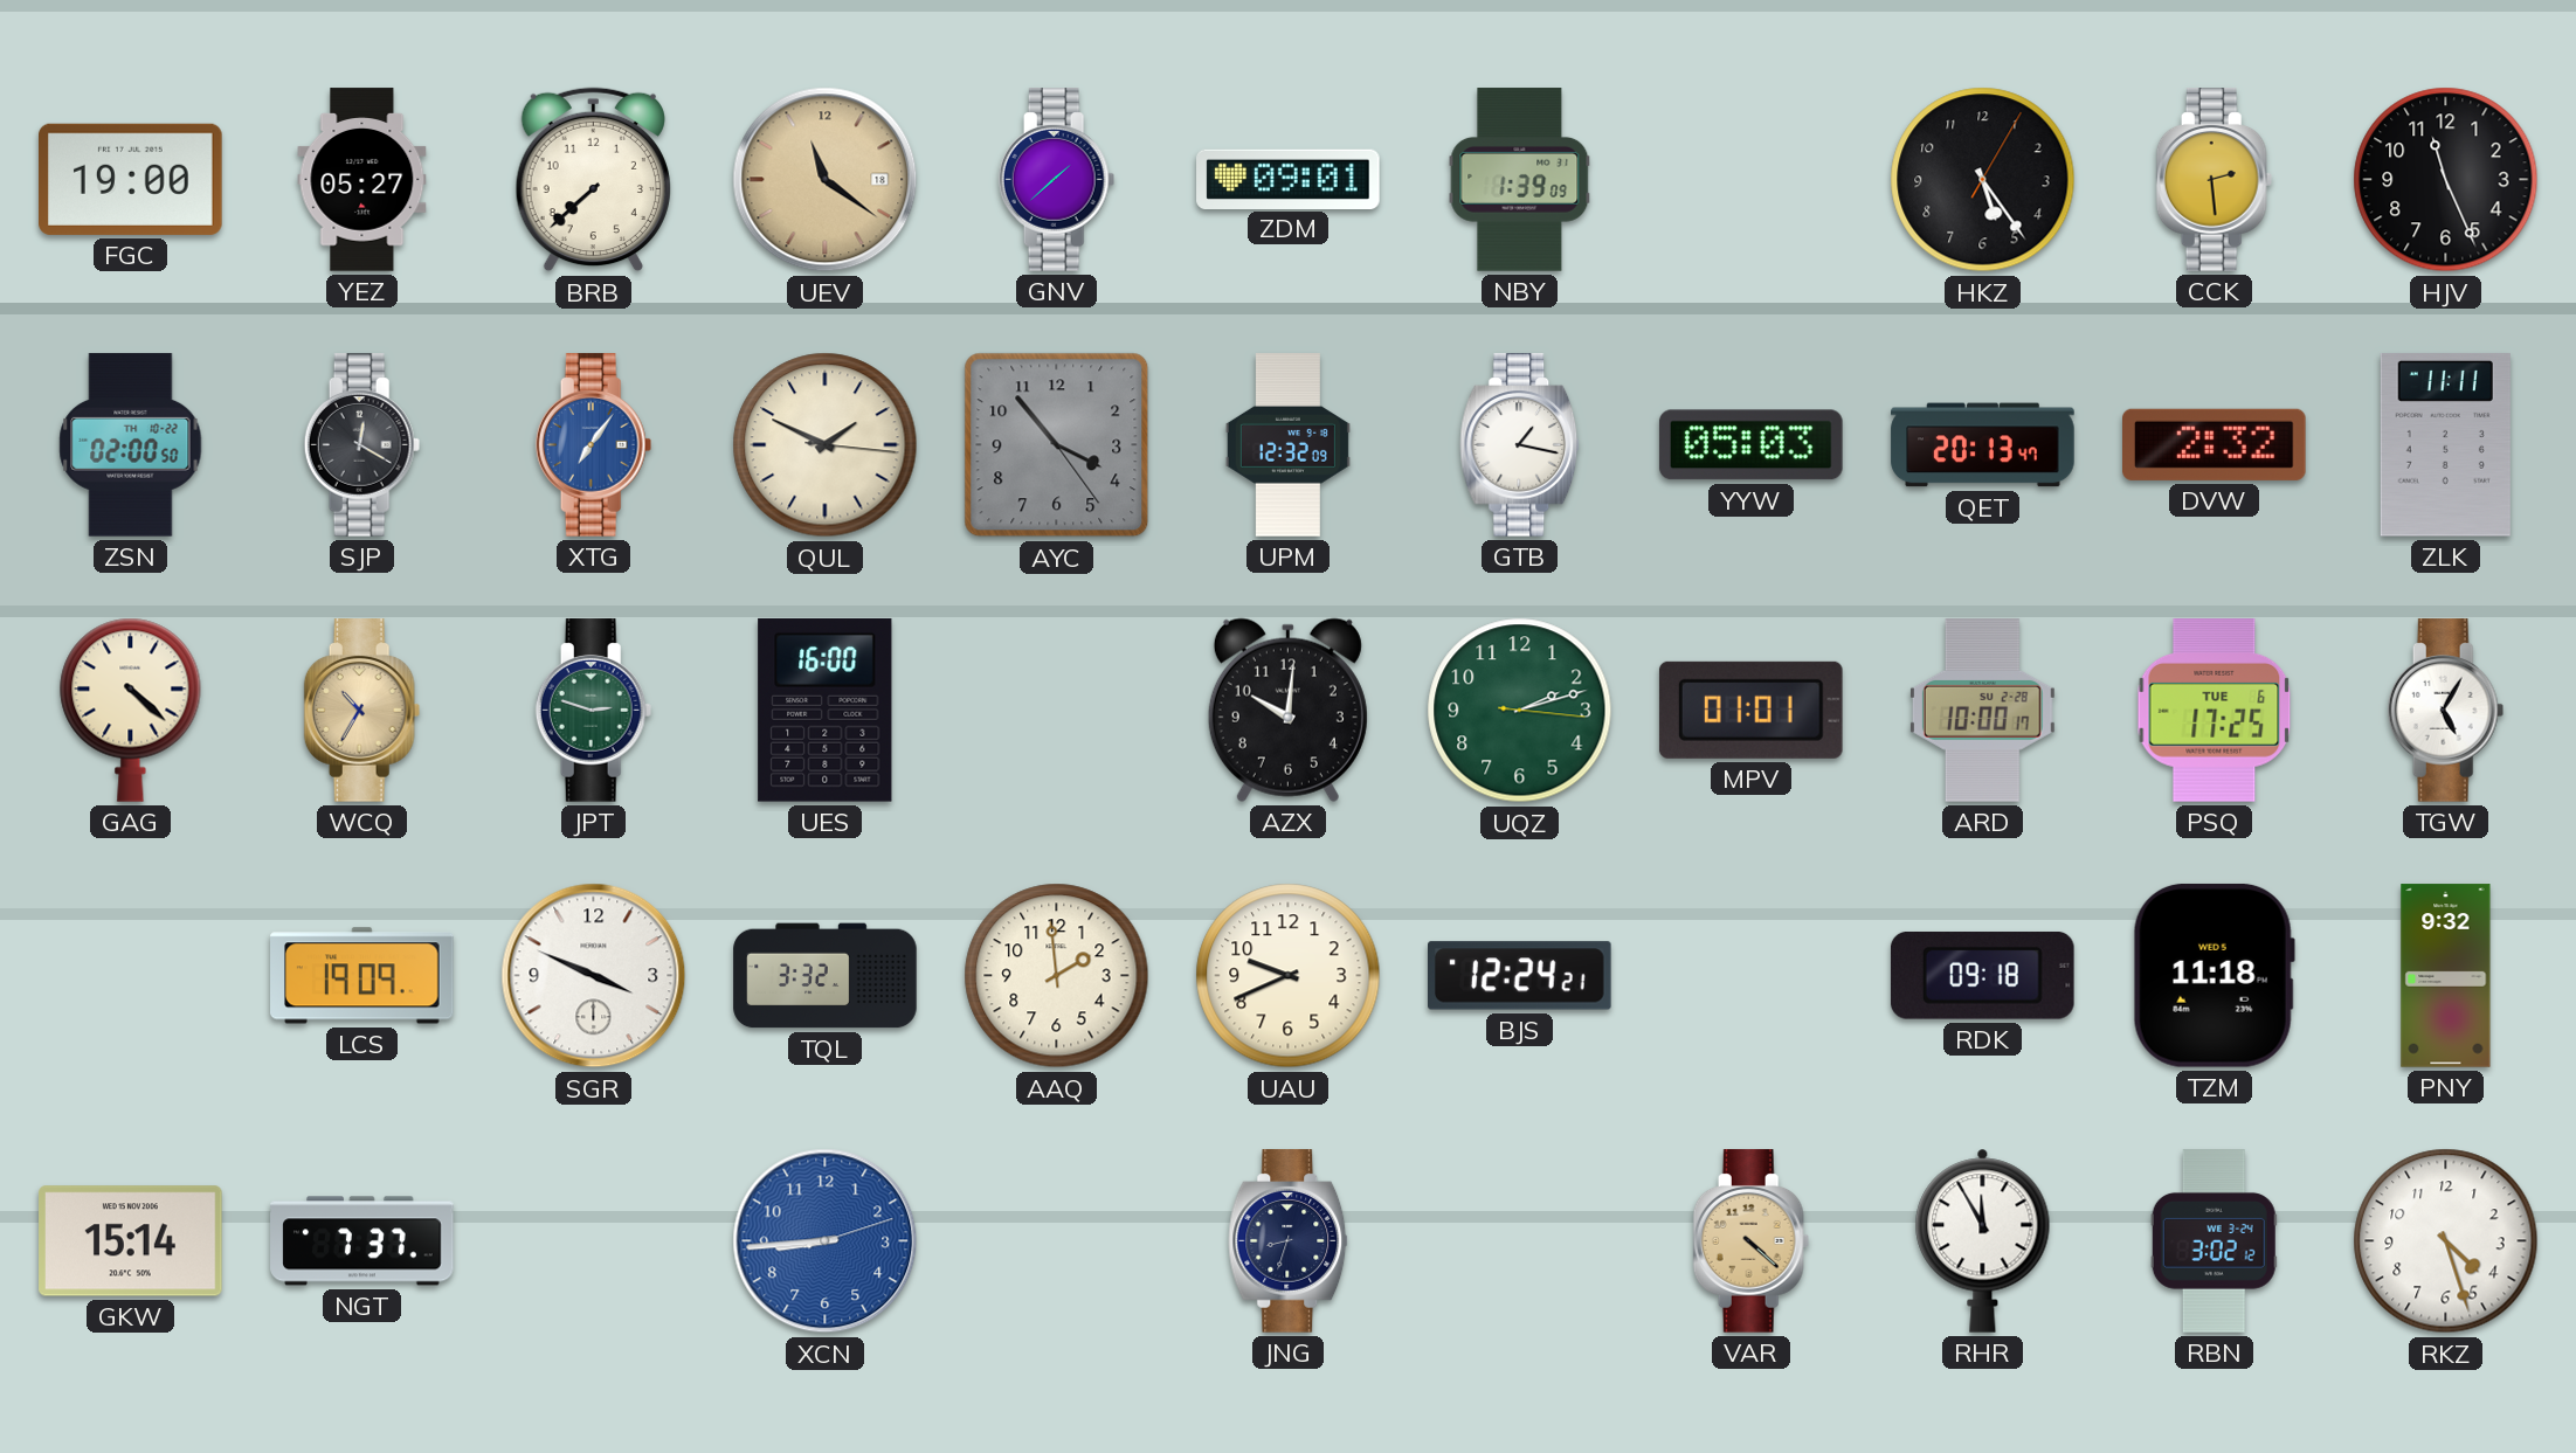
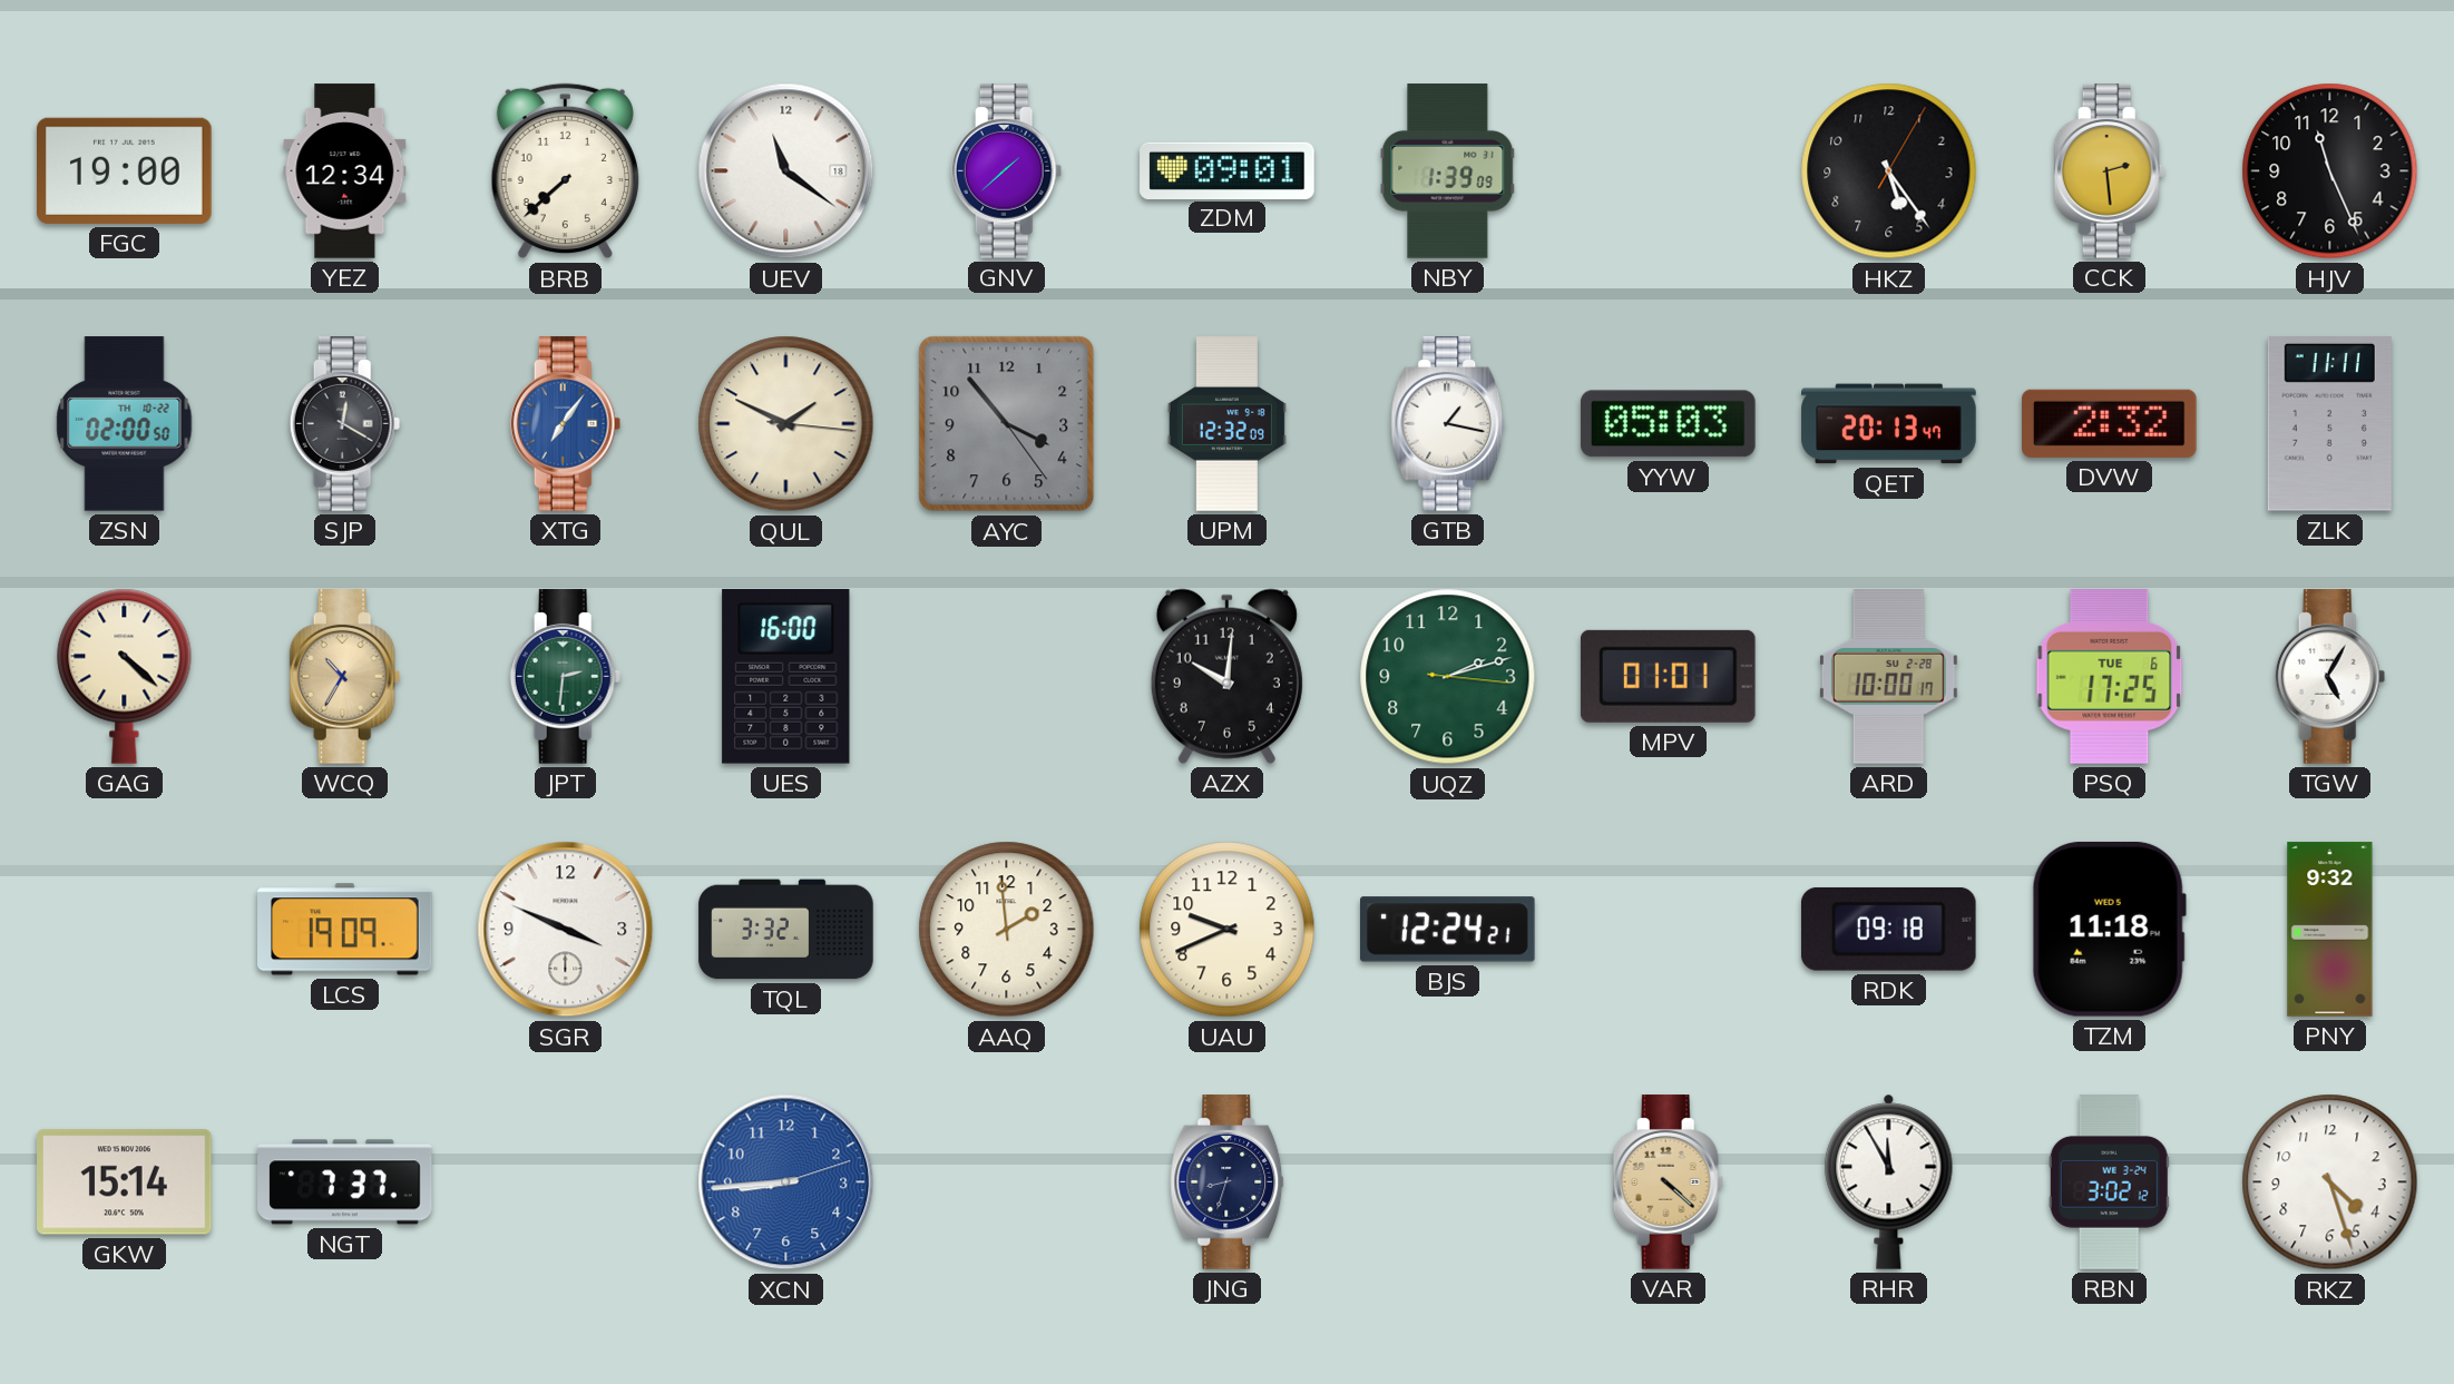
YEZ: 05:27 -> 12:34 (345, 171)
UEV dial: champagne -> white (786, 171)
JPT: 2:48 -> 2:31 (566, 677)
